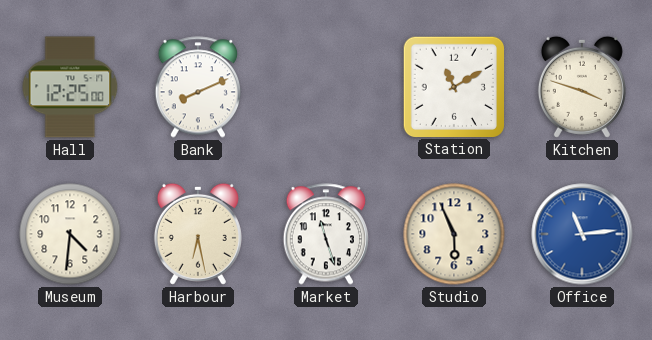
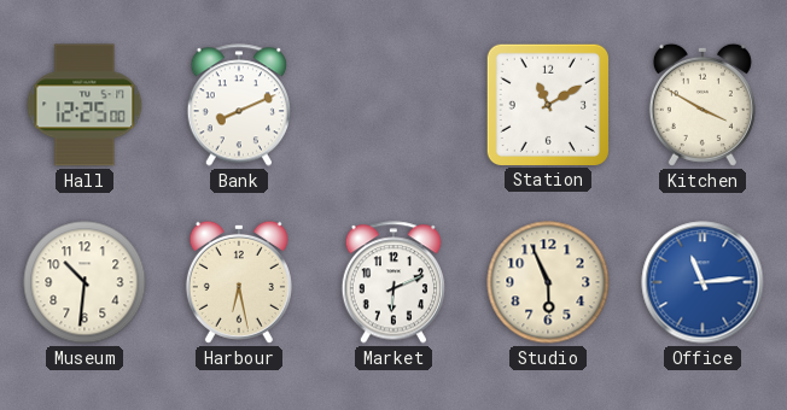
Kitchen: 3:48 -> 3:50 (703, 105)
Museum: 4:31 -> 10:31 (84, 282)
Market: 11:27 -> 6:11 (392, 282)
